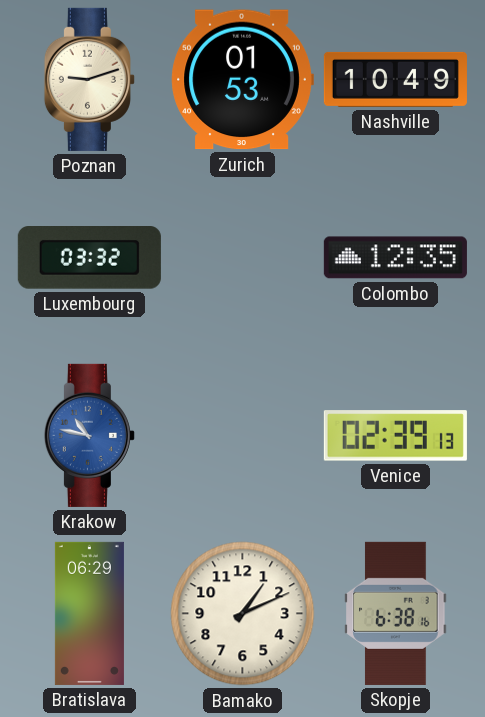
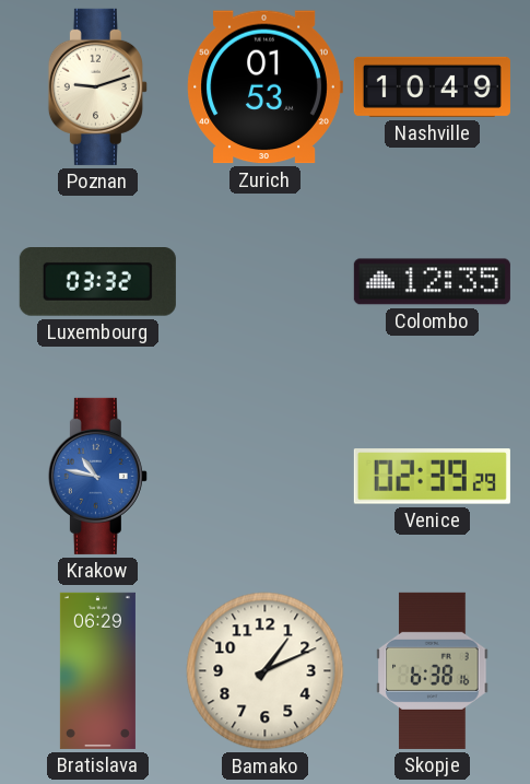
Venice: 02:39:13 -> 02:39:29 (432, 477)
